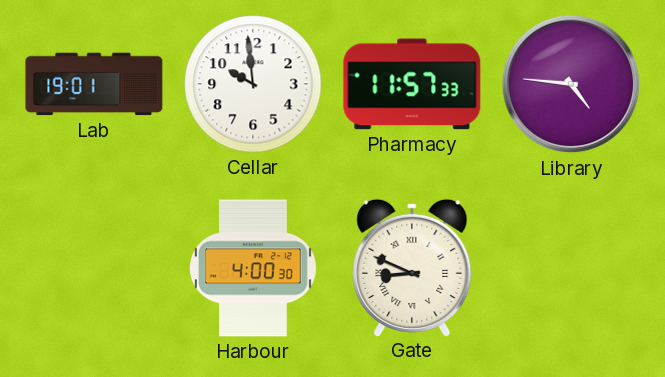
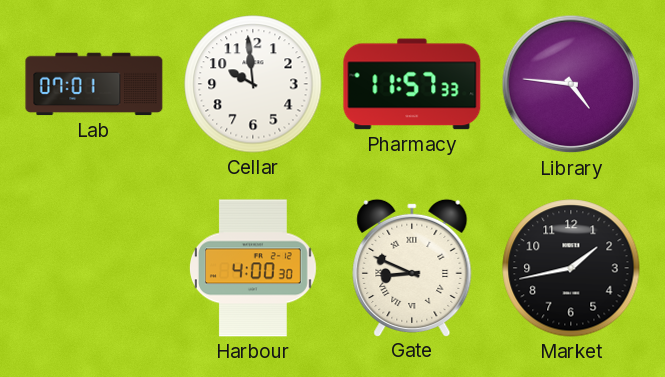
Lab: 19:01 -> 07:01 (94, 84)
Market: none -> 1:43 (571, 268)
